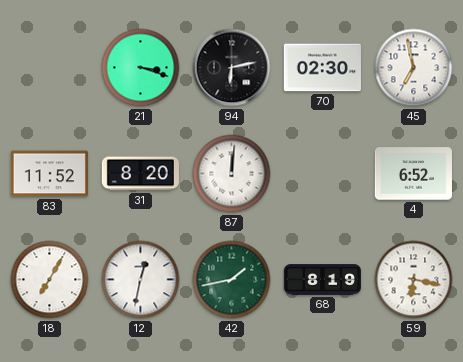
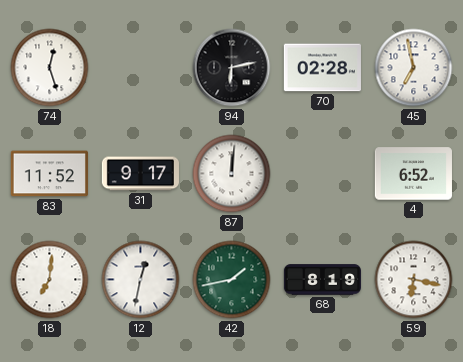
74: none -> 12:27 (50, 68)
21: 3:18 -> none (141, 68)
70: 02:30 -> 02:28 (322, 68)
31: 8:20 -> 9:17 (140, 174)
18: 7:05 -> 7:01 (50, 280)
